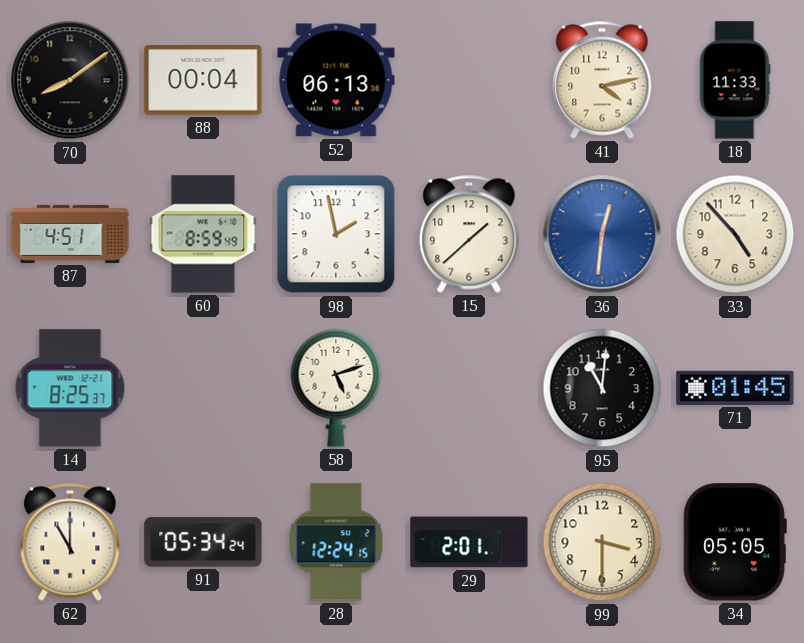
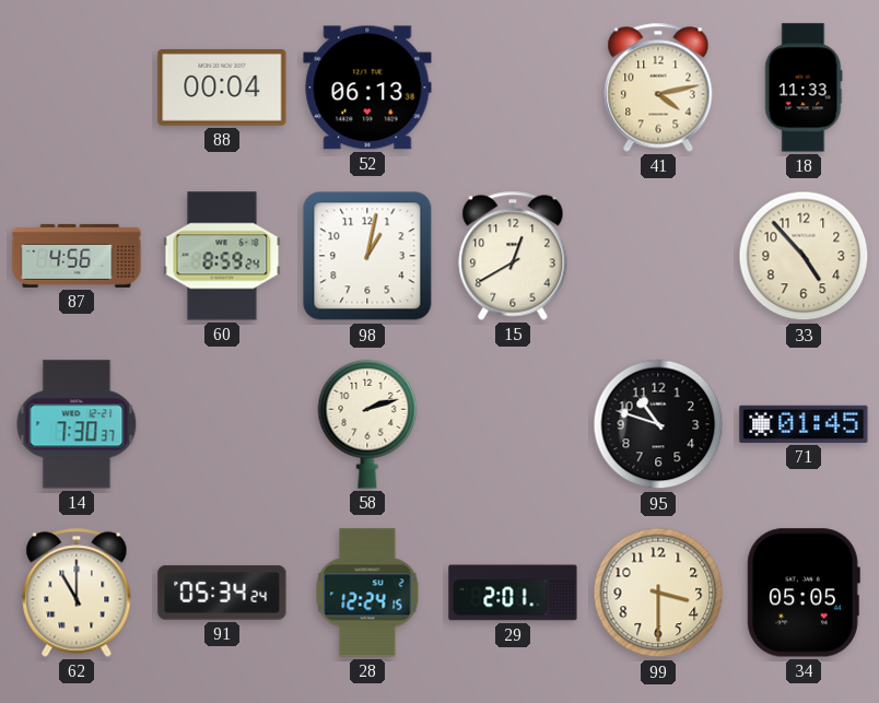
70: 8:09 -> none (70, 80)
87: 4:51 -> 4:56 (77, 256)
60: 8:59:49 -> 8:59:24 (222, 256)
98: 1:58 -> 1:02 (367, 256)
15: 1:38 -> 12:40 (513, 256)
36: 12:31 -> none (602, 234)
14: 8:25 -> 7:30 (77, 424)
58: 5:12 -> 2:12 (367, 424)
95: 11:01 -> 10:48 (658, 424)
